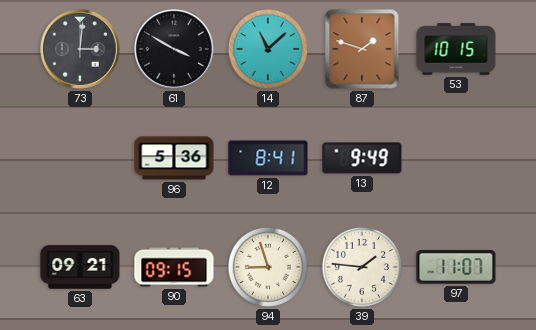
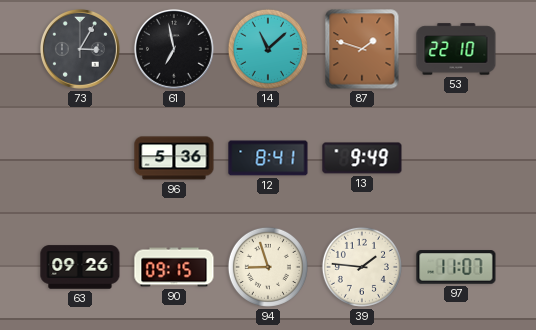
73: 3:01 -> 3:05 (81, 50)
61: 3:50 -> 6:58 (175, 50)
53: 10:15 -> 22:10 (456, 49)
63: 09:21 -> 09:26 (80, 267)
